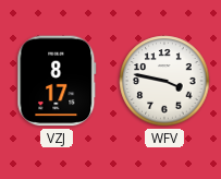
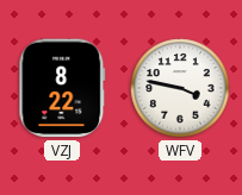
VZJ: 8:17 -> 8:22 (62, 88)
